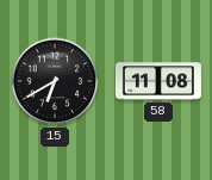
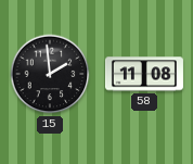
15: 6:40 -> 1:59 (50, 74)
